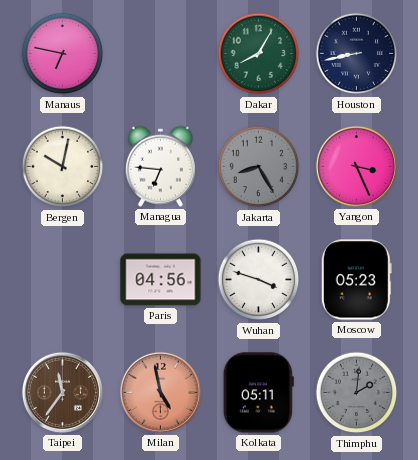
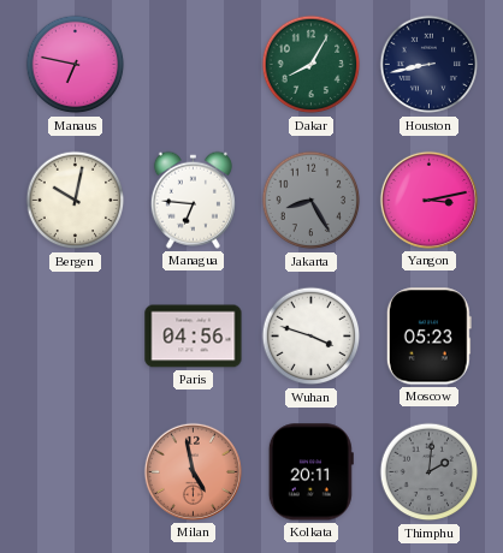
Yangon: 3:26 -> 3:13 (428, 200)
Taipei: 11:36 -> none (62, 392)
Kolkata: 05:11 -> 20:11 (310, 472)
